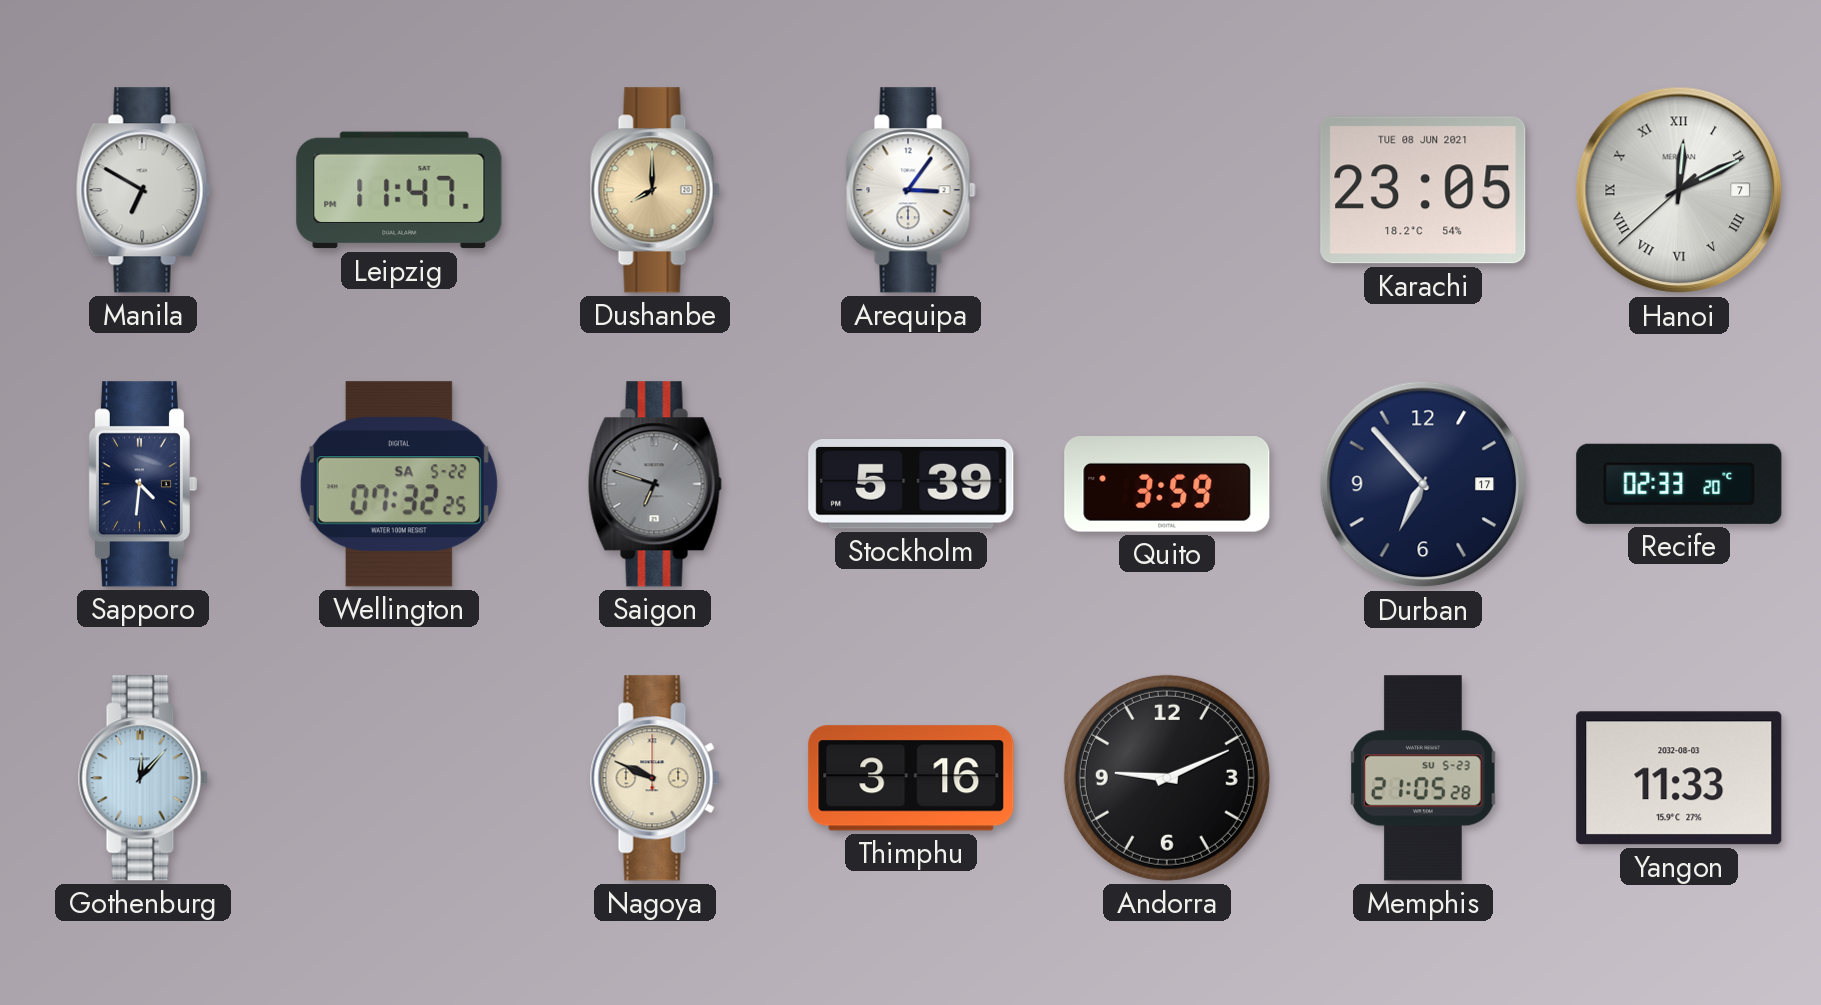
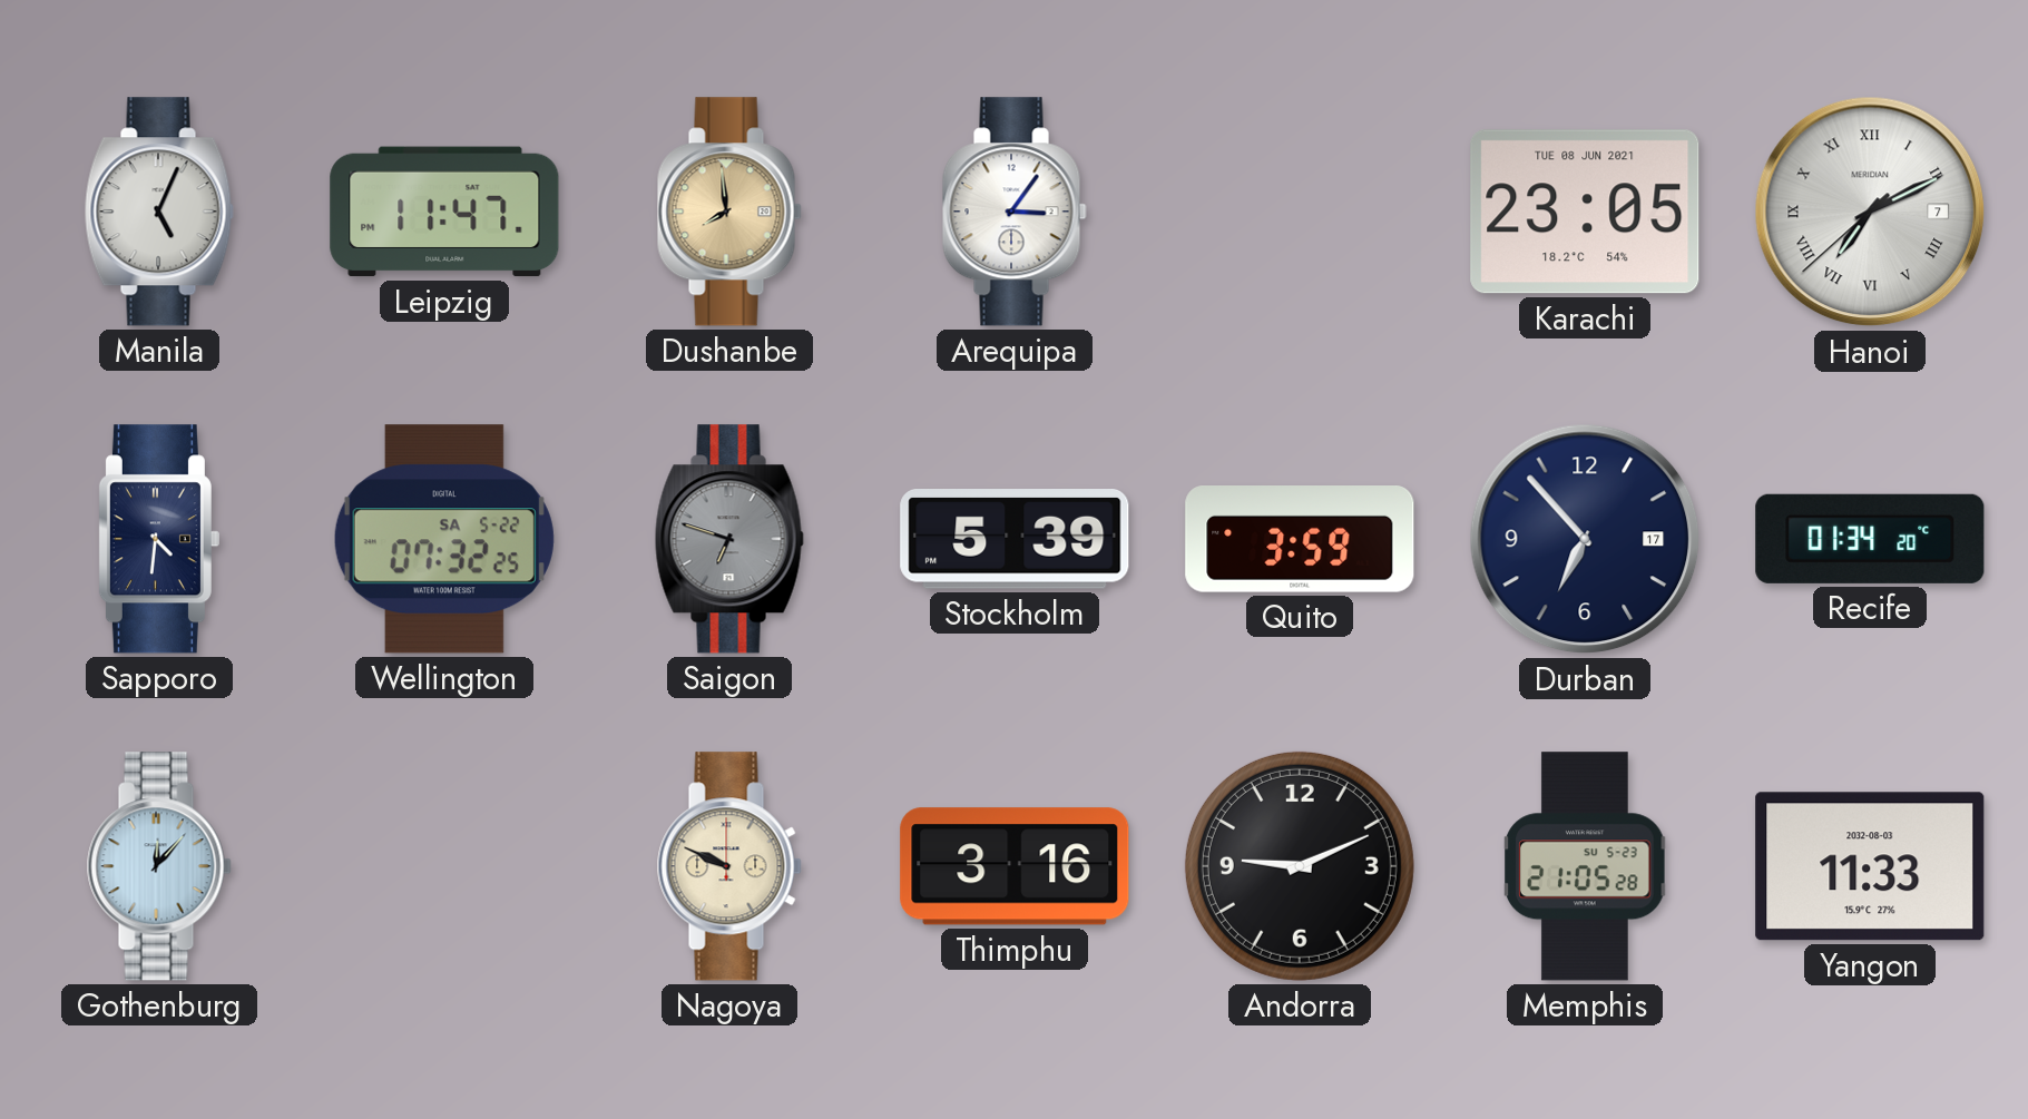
Manila: 6:50 -> 5:04 (159, 212)
Dushanbe: 8:00 -> 7:59 (729, 212)
Hanoi: 12:10 -> 7:10 (1870, 212)
Recife: 02:33 -> 01:34 (1870, 539)
